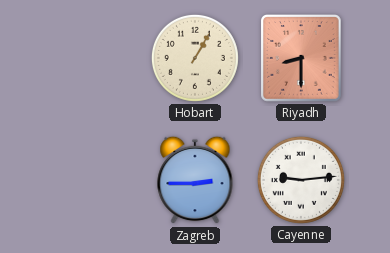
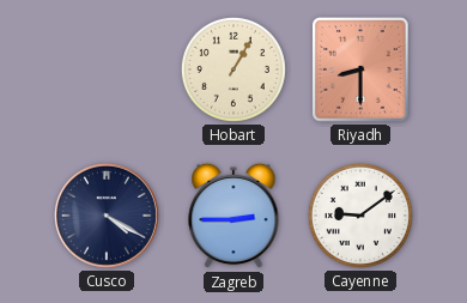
Cusco: none -> 4:20 (107, 216)
Cayenne: 9:14 -> 9:09 (360, 216)
